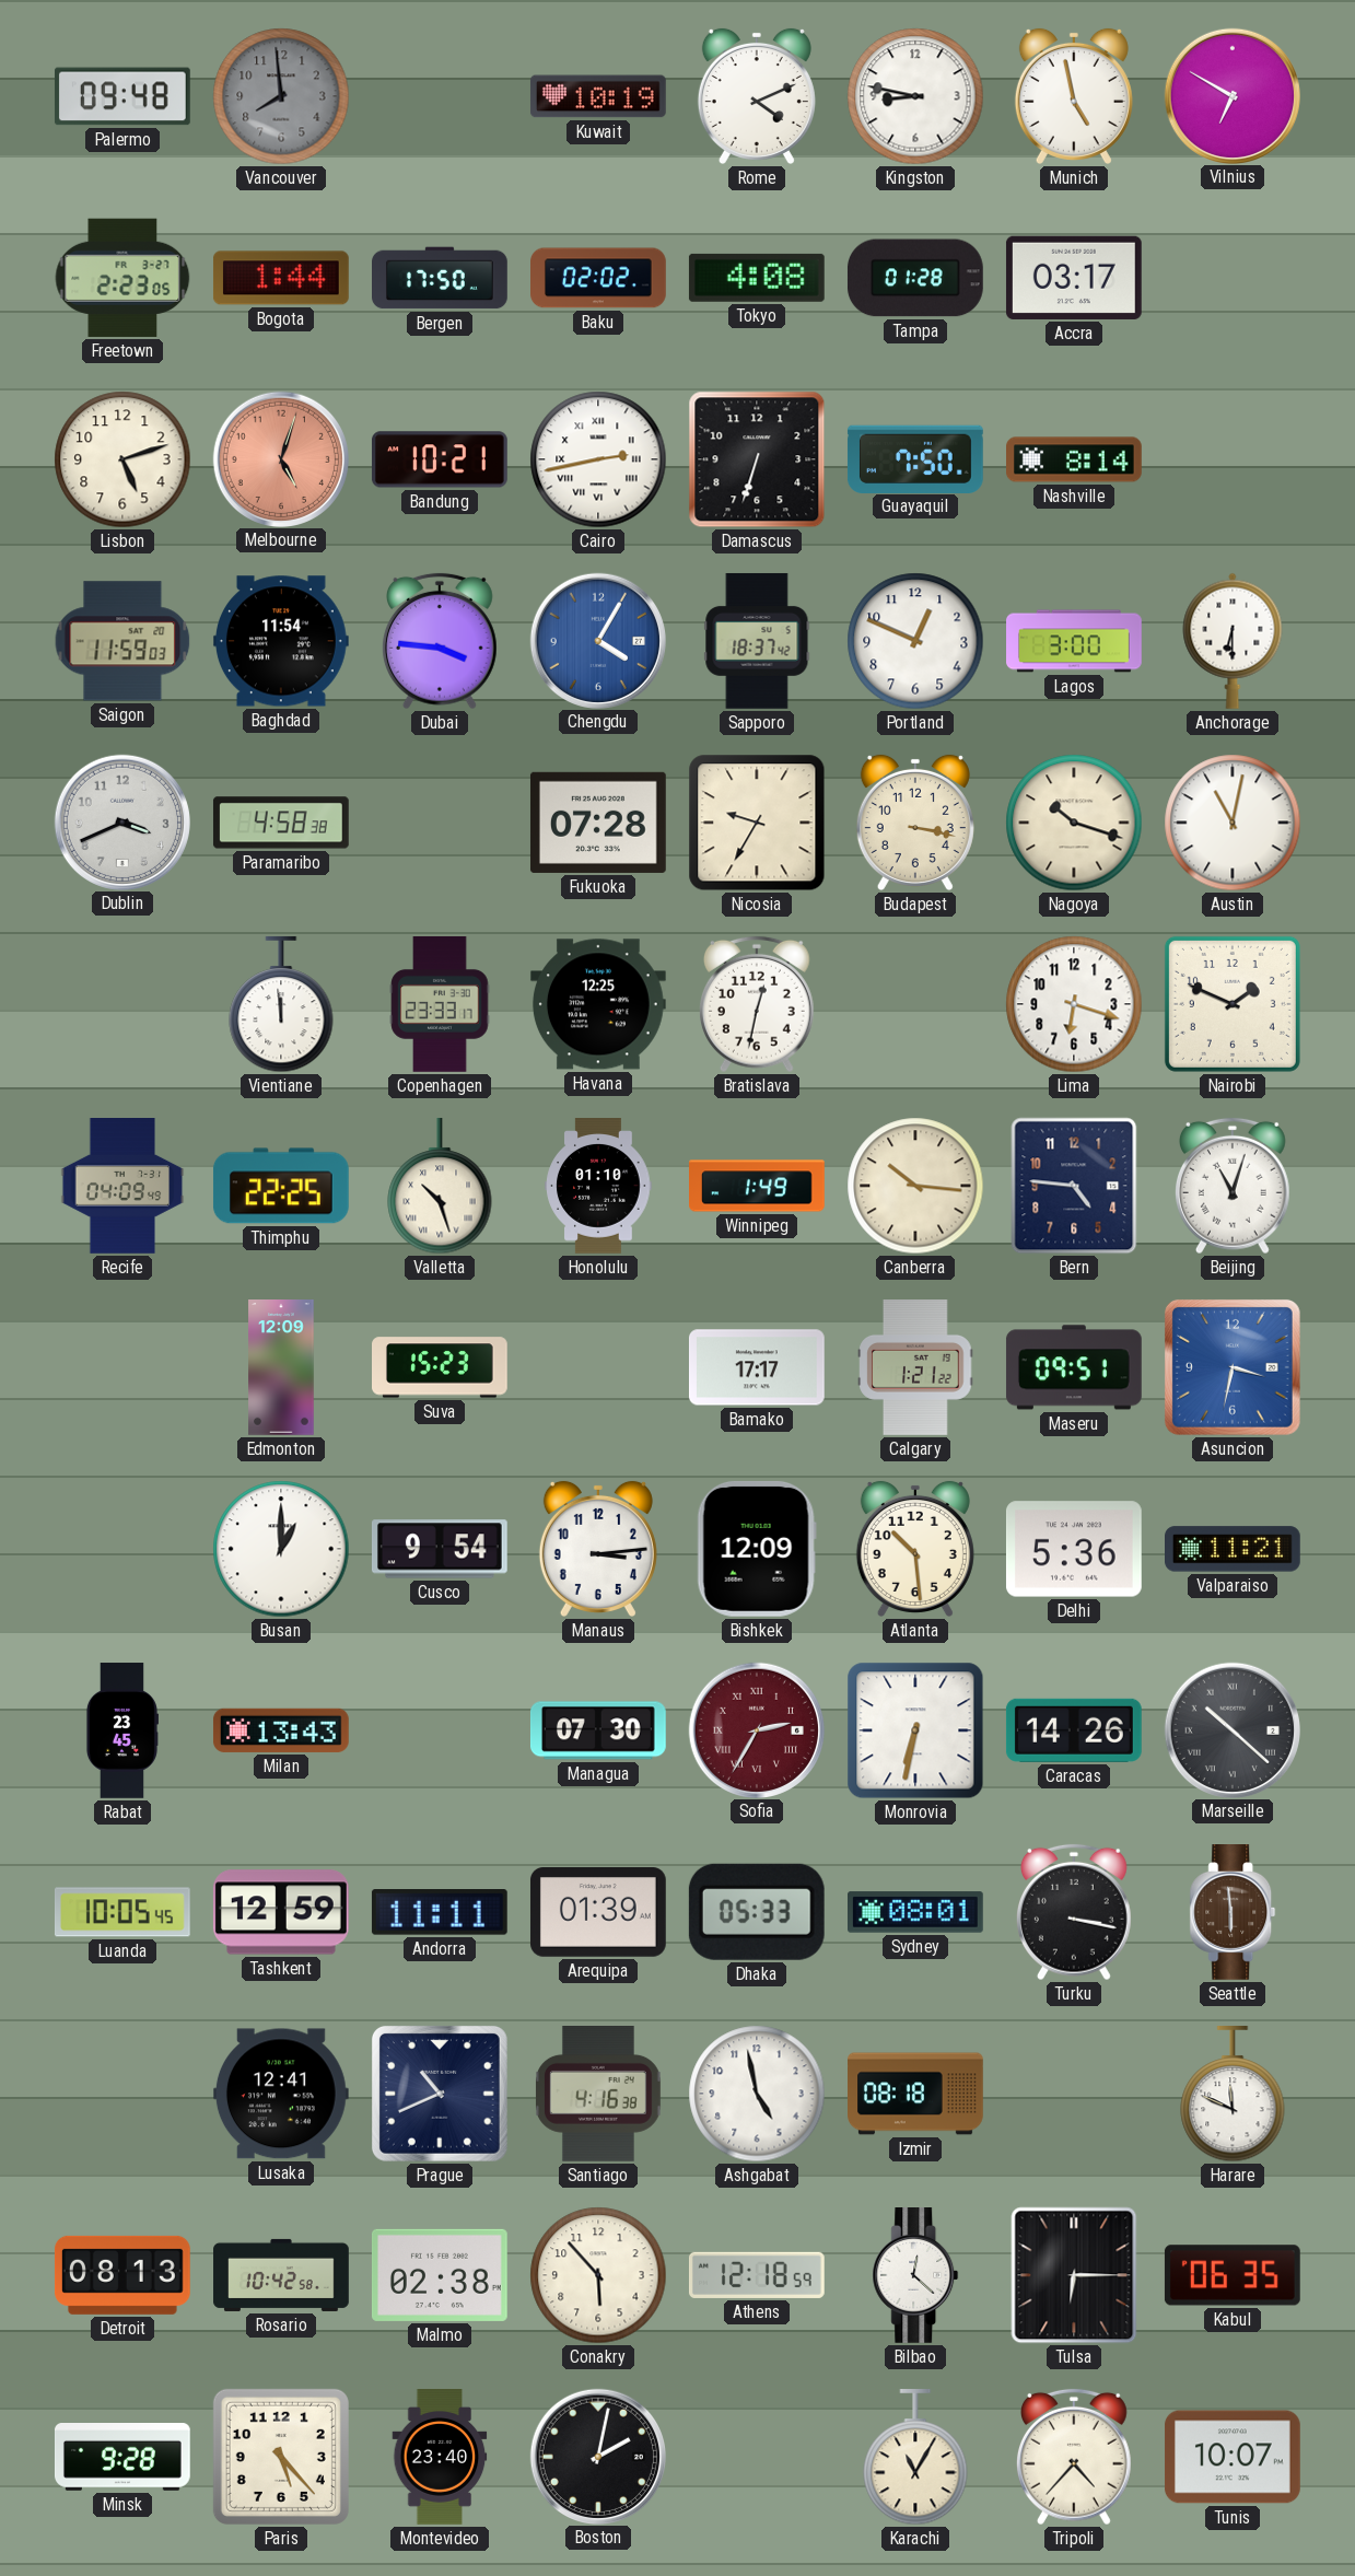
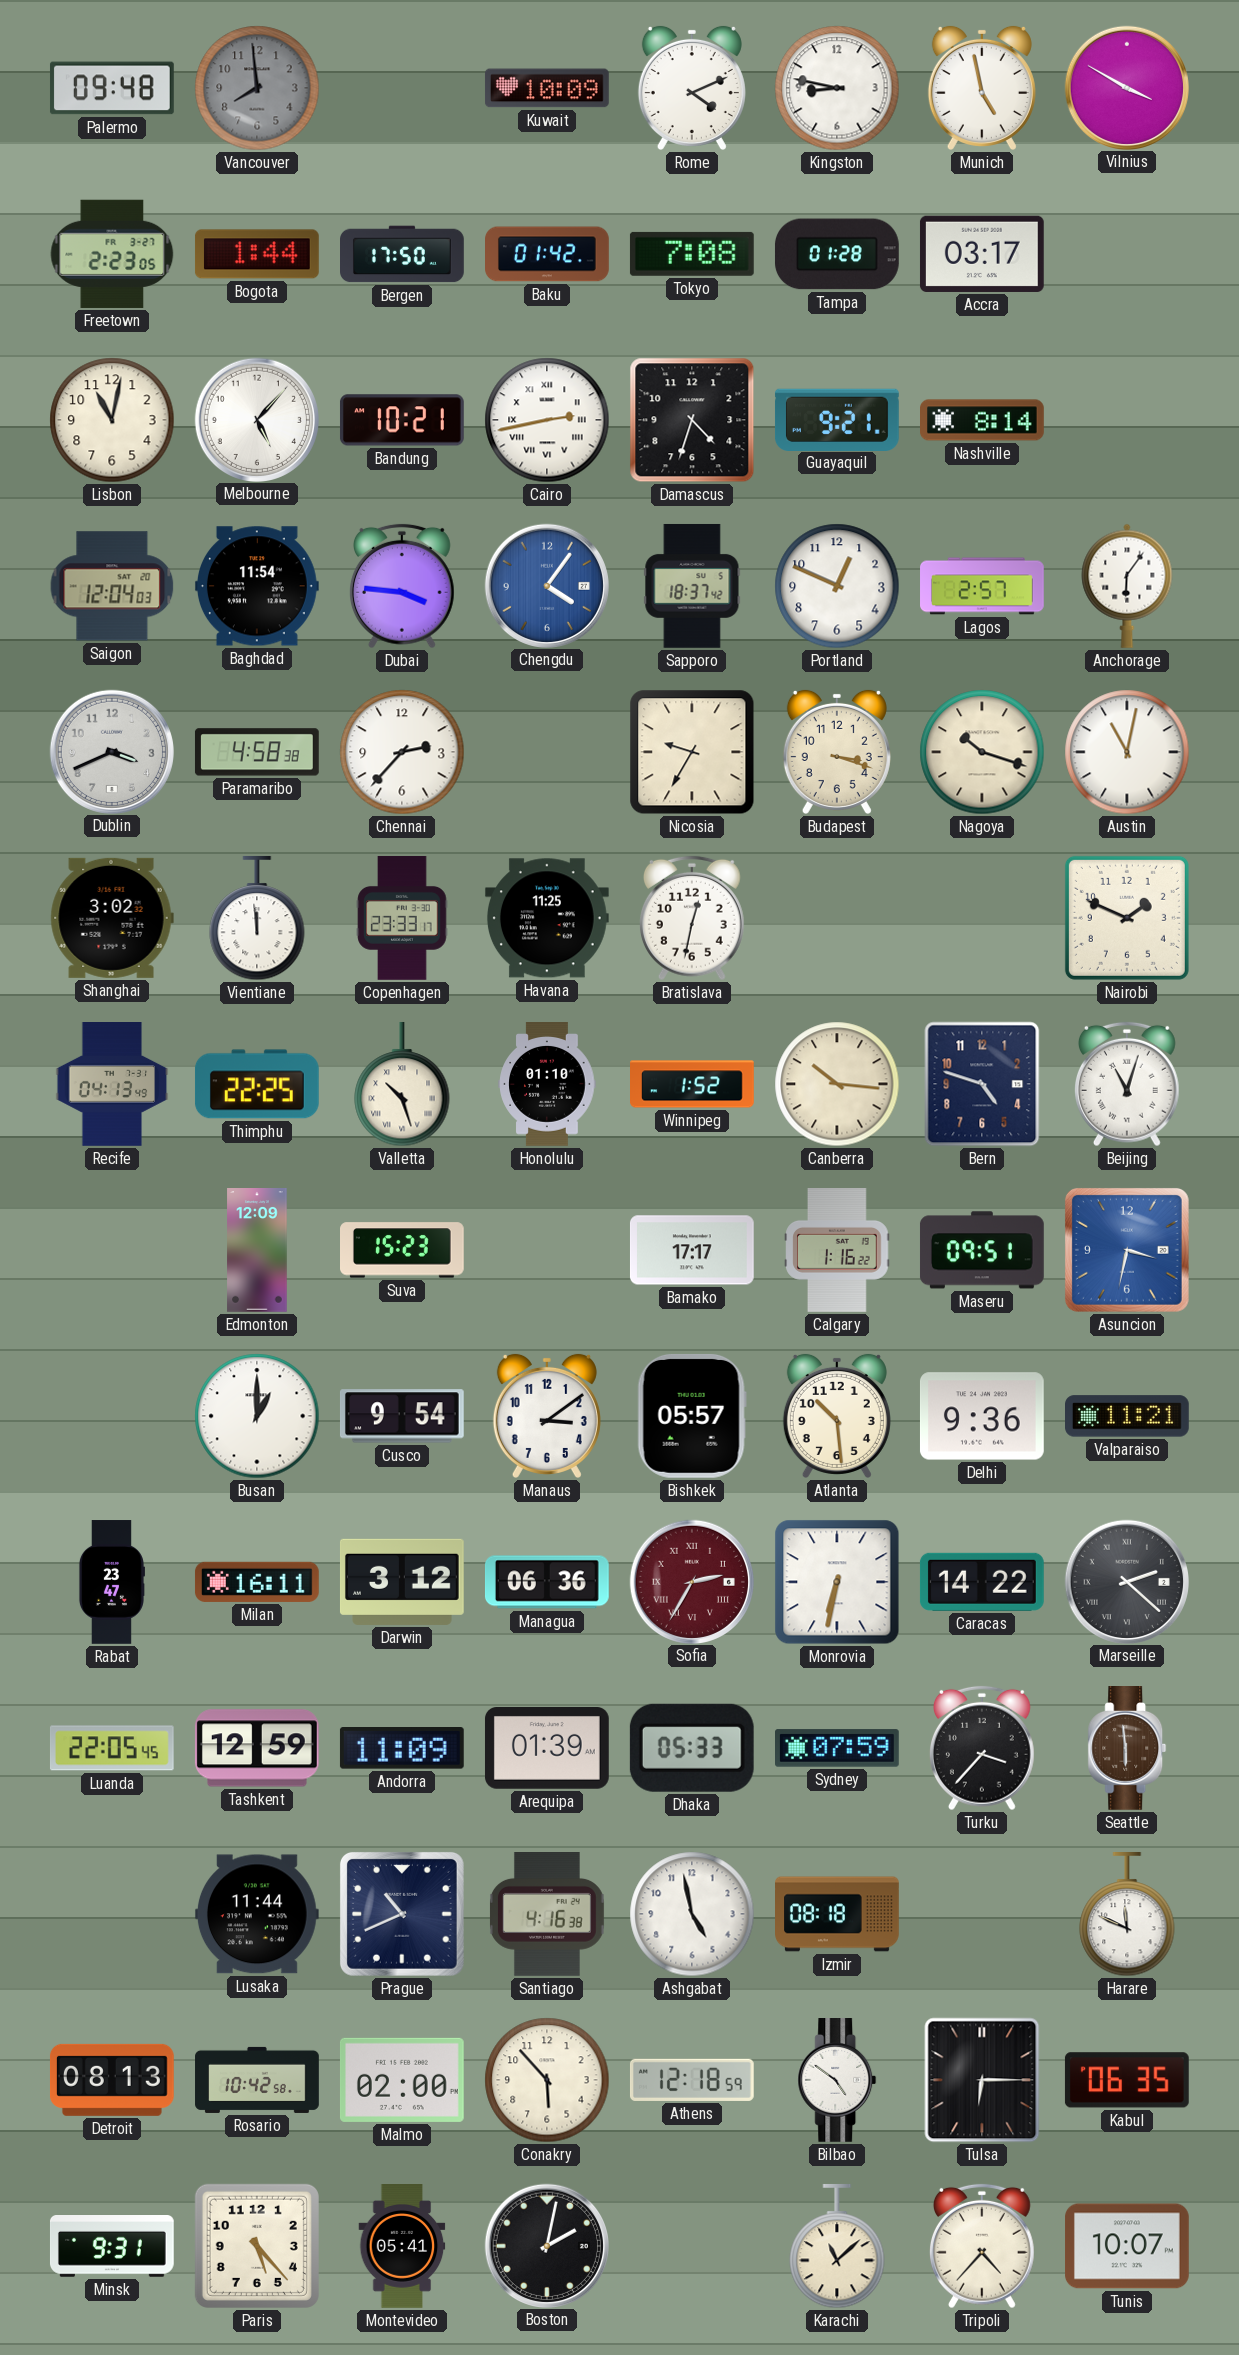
Kuwait: 10:19 -> 10:09 (547, 88)
Vilnius: 6:50 -> 3:50 (1126, 87)
Baku: 02:02 -> 01:42 (548, 254)
Tokyo: 4:08 -> 7:08 (692, 254)
Lisbon: 5:12 -> 11:02 (112, 420)
Melbourne: 5:03 -> 5:07 (256, 419)
Melbourne dial: salmon -> white (256, 419)
Damascus: 6:33 -> 4:33 (692, 420)
Guayaquil: 7:50 -> 9:21 (837, 419)
Saigon: 11:59 -> 12:04 (112, 586)
Chengdu: 4:05 -> 4:06 (546, 585)
Lagos: 3:00 -> 2:57 (982, 586)
Anchorage: 6:30 -> 6:06 (1127, 586)
Chennai: none -> 2:37 (402, 752)
Fukuoka: 07:28 -> none (598, 823)
Budapest: 3:17 -> 3:18 (837, 752)
Shanghai: none -> 3:02 (112, 918)
Havana: 12:25 -> 11:25 (547, 918)
Lima: 6:18 -> none (1074, 1004)
Recife: 04:09 -> 04:13 (112, 1085)
Winnipeg: 1:49 -> 1:52 (693, 1084)
Bern: 4:46 -> 4:48 (982, 1084)
Calgary: 1:21 -> 1:16 (837, 1251)
Manaus: 3:14 -> 3:09 (547, 1416)
Bishkek: 12:09 -> 05:57 (692, 1416)
Delhi: 5:36 -> 9:36 (982, 1416)
Rabat: 23:45 -> 23:47 (111, 1582)
Milan: 13:43 -> 16:11 (257, 1582)
Darwin: none -> 3:12 (402, 1582)
Managua: 07:30 -> 06:36 (547, 1582)
Caracas: 14:26 -> 14:22 (982, 1582)
Marseille: 10:22 -> 2:22 (1126, 1581)
Luanda: 10:05 -> 22:05 (112, 1748)
Andorra: 11:11 -> 11:09 (402, 1749)
Sydney: 08:01 -> 07:59 (838, 1748)
Turku: 3:17 -> 3:37 (982, 1748)
Lusaka: 12:41 -> 11:44 (257, 1914)
Malmo: 02:38 -> 02:00 (402, 2080)
Bilbao: 12:22 -> 4:51 (837, 2081)
Minsk: 9:28 -> 9:31 (112, 2247)
Montevideo: 23:40 -> 05:41 (402, 2247)
Karachi: 11:05 -> 11:08 (837, 2246)
